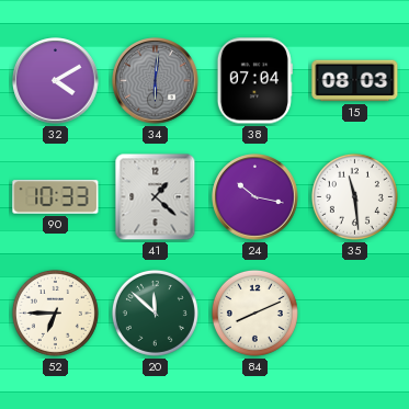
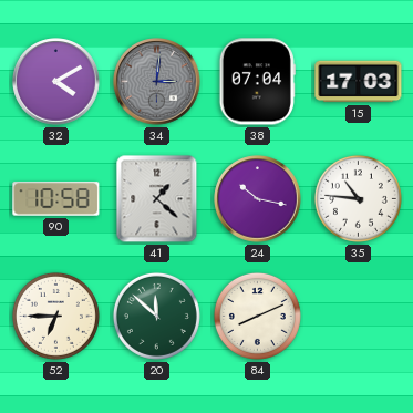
34: 6:01 -> 3:01 (157, 82)
15: 08:03 -> 17:03 (359, 82)
90: 10:33 -> 10:58 (56, 199)
35: 11:29 -> 10:46 (358, 198)
